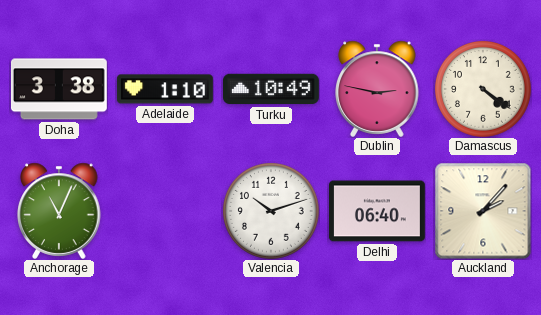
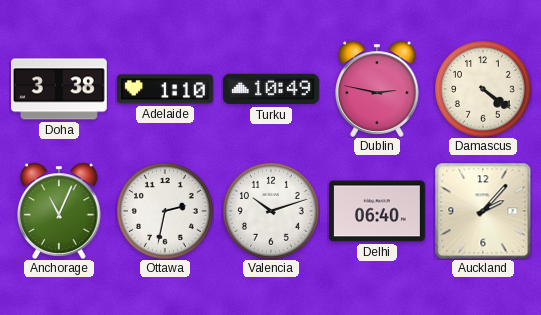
Ottawa: none -> 2:32 (165, 211)
